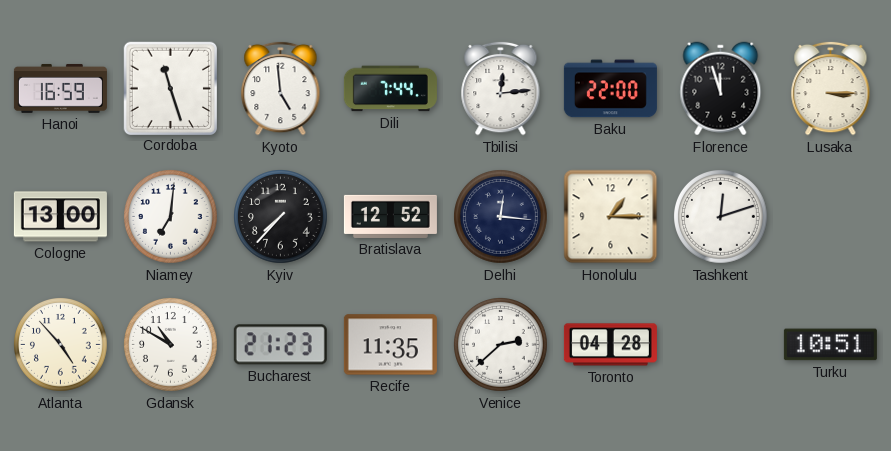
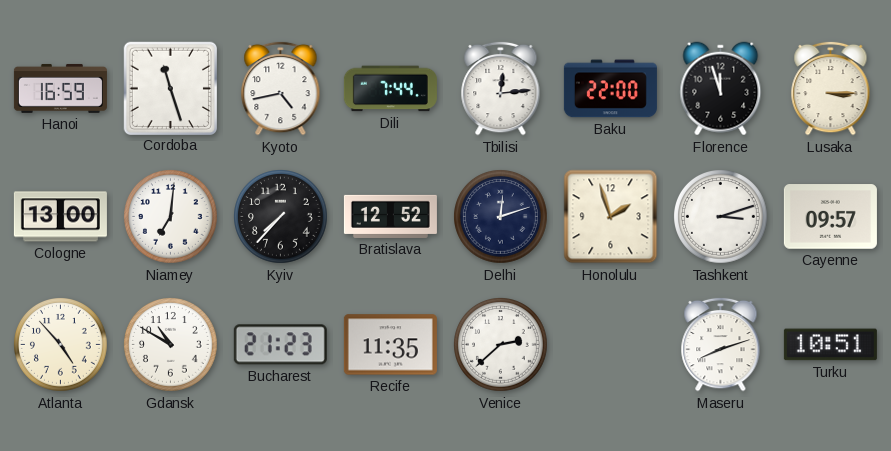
Kyoto: 4:59 -> 4:43 (281, 88)
Delhi: 12:16 -> 12:12 (501, 217)
Honolulu: 1:15 -> 1:57 (611, 217)
Tashkent: 12:12 -> 3:12 (721, 217)
Cayenne: none -> 09:57 (830, 217)
Toronto: 04:28 -> none (610, 345)
Maseru: none -> 8:12 (721, 344)
